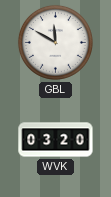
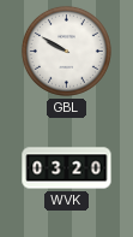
GBL: 11:50 -> 9:50 (66, 51)
